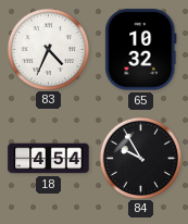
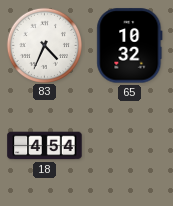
84: 9:55 -> none (140, 158)
